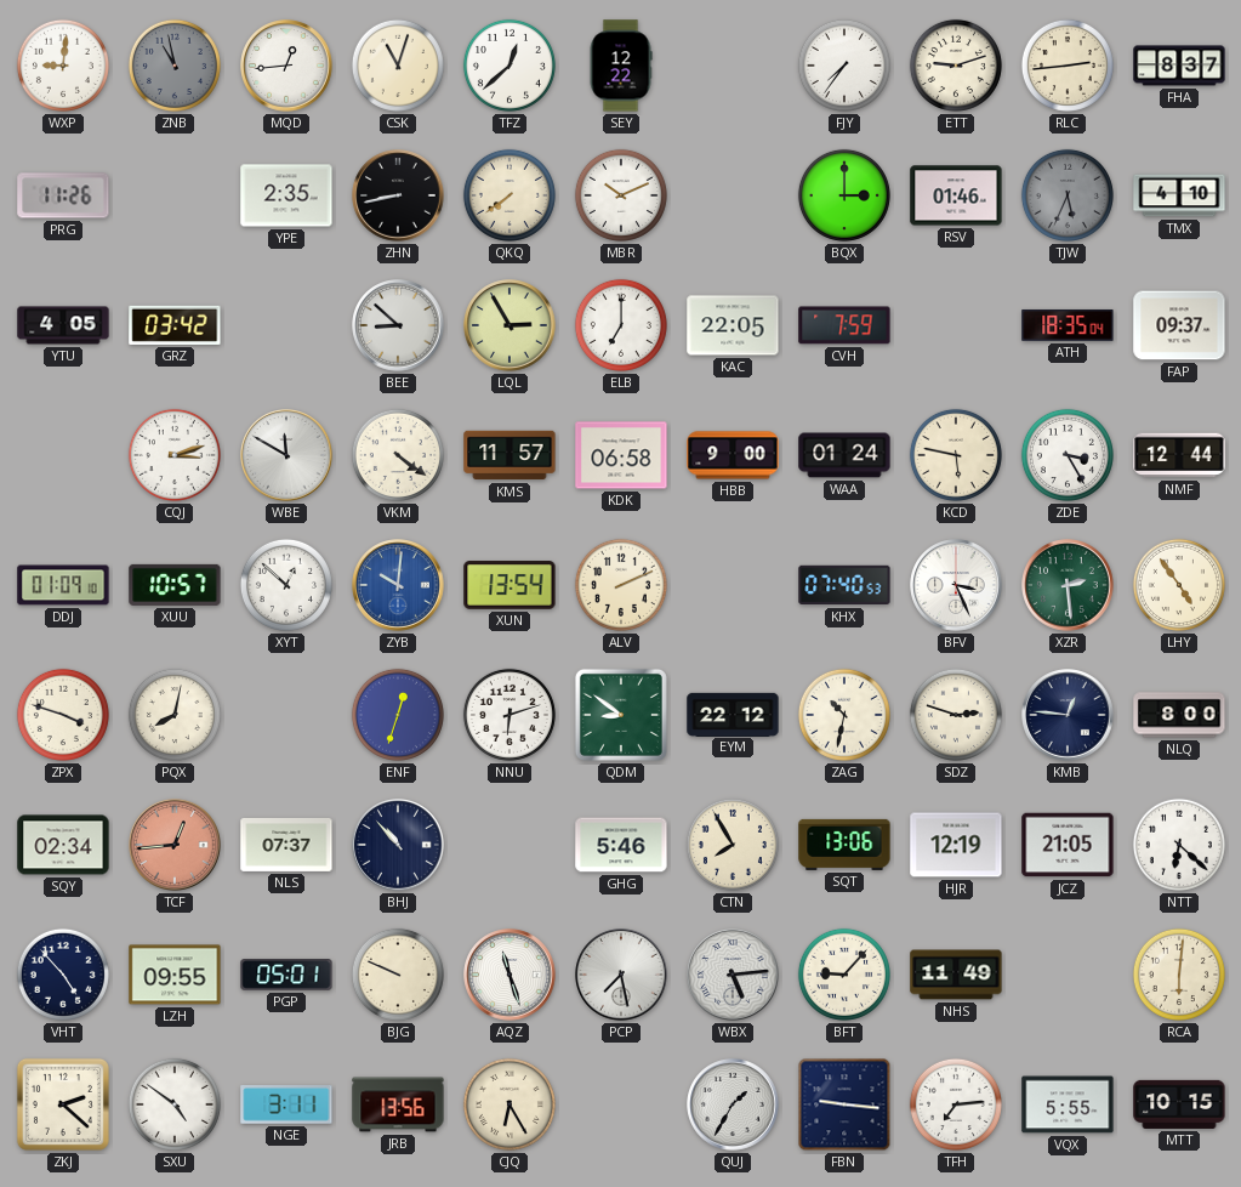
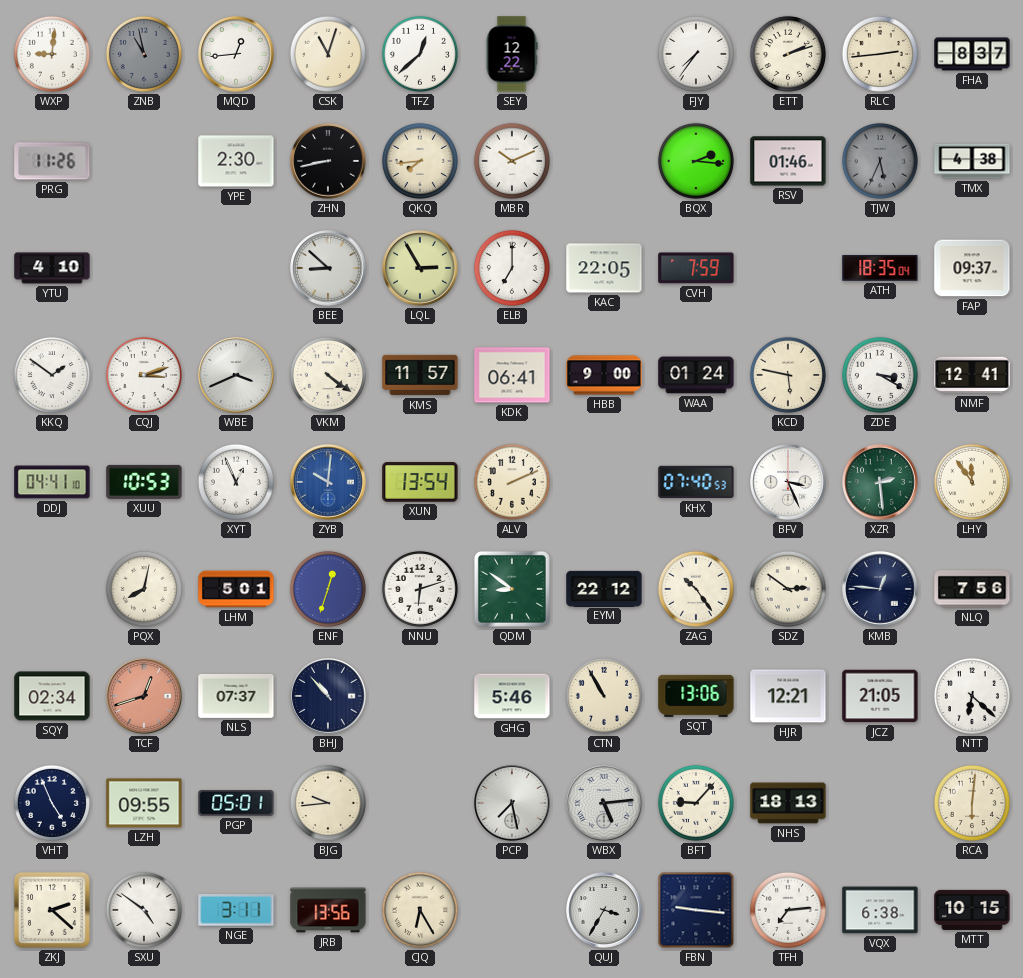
ETT: 9:12 -> 2:12 (788, 54)
YPE: 2:35 -> 2:30 (236, 161)
QKQ: 7:39 -> 7:44 (420, 161)
BQX: 3:00 -> 2:16 (696, 161)
TMX: 4:10 -> 4:38 (972, 161)
YTU: 4:05 -> 4:10 (52, 268)
GRZ: 03:42 -> none (175, 325)
KKQ: none -> 1:51 (52, 375)
WBE: 11:50 -> 3:41 (236, 375)
KDK: 06:58 -> 06:41 (512, 375)
ZDE: 3:25 -> 3:20 (880, 375)
NMF: 12:44 -> 12:41 (972, 375)
DDJ: 01:09 -> 04:41 (52, 482)
XUU: 10:57 -> 10:53 (144, 482)
XYT: 12:52 -> 12:56 (236, 482)
LHY: 4:54 -> 11:54 (972, 482)
ZPX: 3:48 -> none (63, 715)
LHM: none -> 5:01 (236, 589)
ZAG: 10:32 -> 10:24 (696, 589)
SDZ: 2:48 -> 2:51 (788, 589)
NLQ: 8:00 -> 7:56 (972, 589)
TCF: 12:44 -> 12:42 (144, 696)
CTN: 7:55 -> 10:55 (604, 696)
HJR: 12:19 -> 12:21 (788, 696)
VHT: 4:53 -> 4:56 (52, 803)
BJG: 9:49 -> 9:44 (328, 803)
AQZ: 11:27 -> none (510, 975)
NHS: 11:49 -> 18:13 (788, 803)
QUJ: 1:35 -> 3:35 (604, 910)
VQX: 5:55 -> 6:38 (880, 910)
